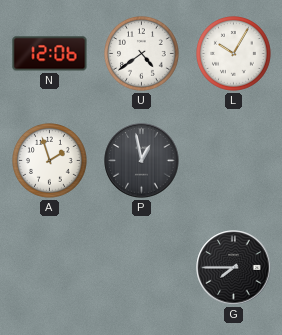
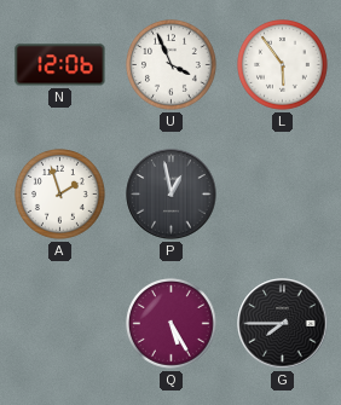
U: 4:39 -> 3:56 (172, 65)
L: 10:05 -> 5:54 (283, 65)
Q: none -> 5:25 (172, 324)
